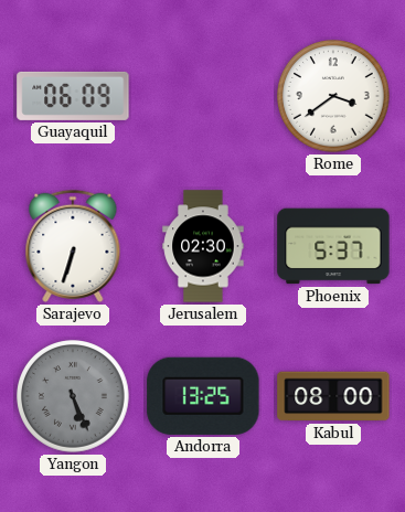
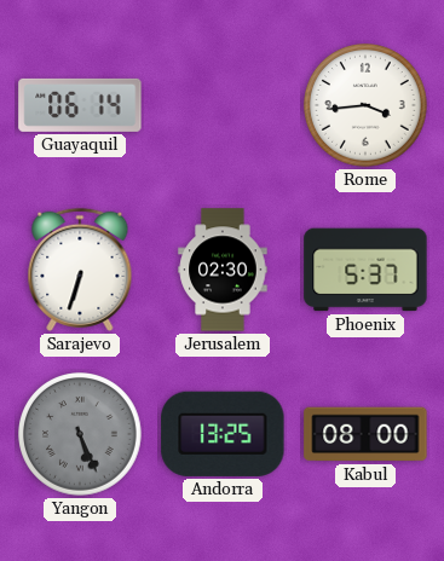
Guayaquil: 06:09 -> 06:14 (80, 105)
Rome: 3:39 -> 3:44 (367, 106)
